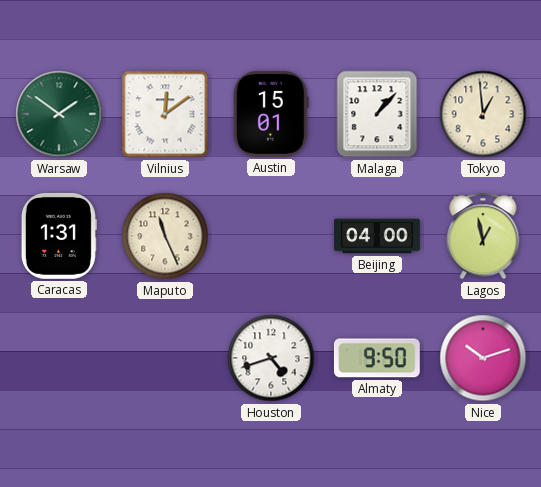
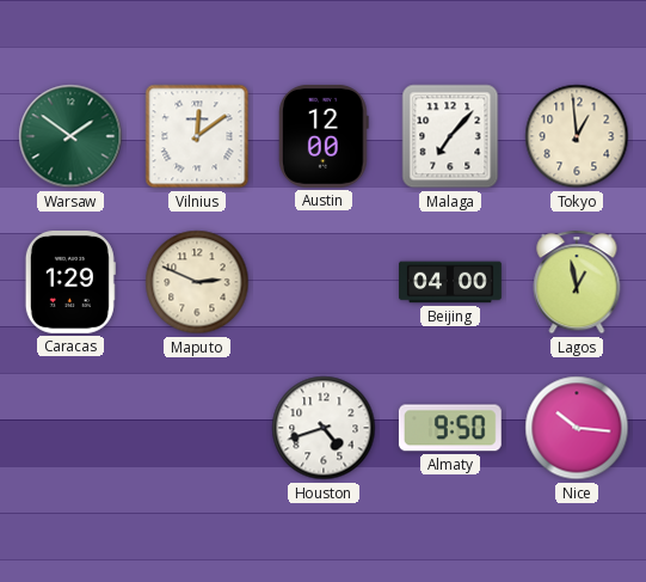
Austin: 15:01 -> 12:00 (325, 136)
Malaga: 1:07 -> 7:07 (450, 136)
Caracas: 1:31 -> 1:29 (70, 282)
Maputo: 11:26 -> 2:49 (197, 282)
Nice: 10:12 -> 10:16 (577, 428)
